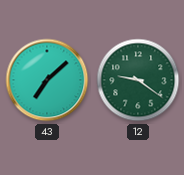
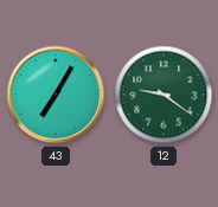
43: 7:08 -> 7:05 (56, 95)
